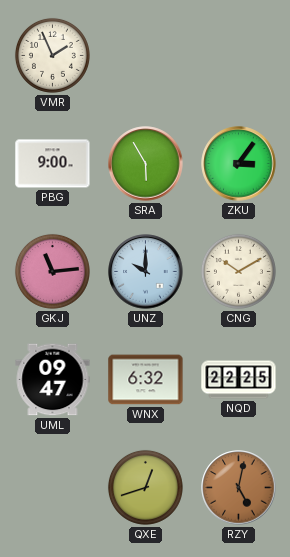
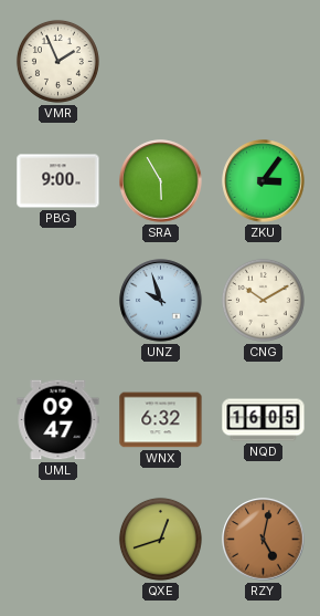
GKJ: 11:14 -> none (52, 271)
UNZ: 10:00 -> 9:57 (161, 301)
NQD: 22:25 -> 16:05 (264, 420)
